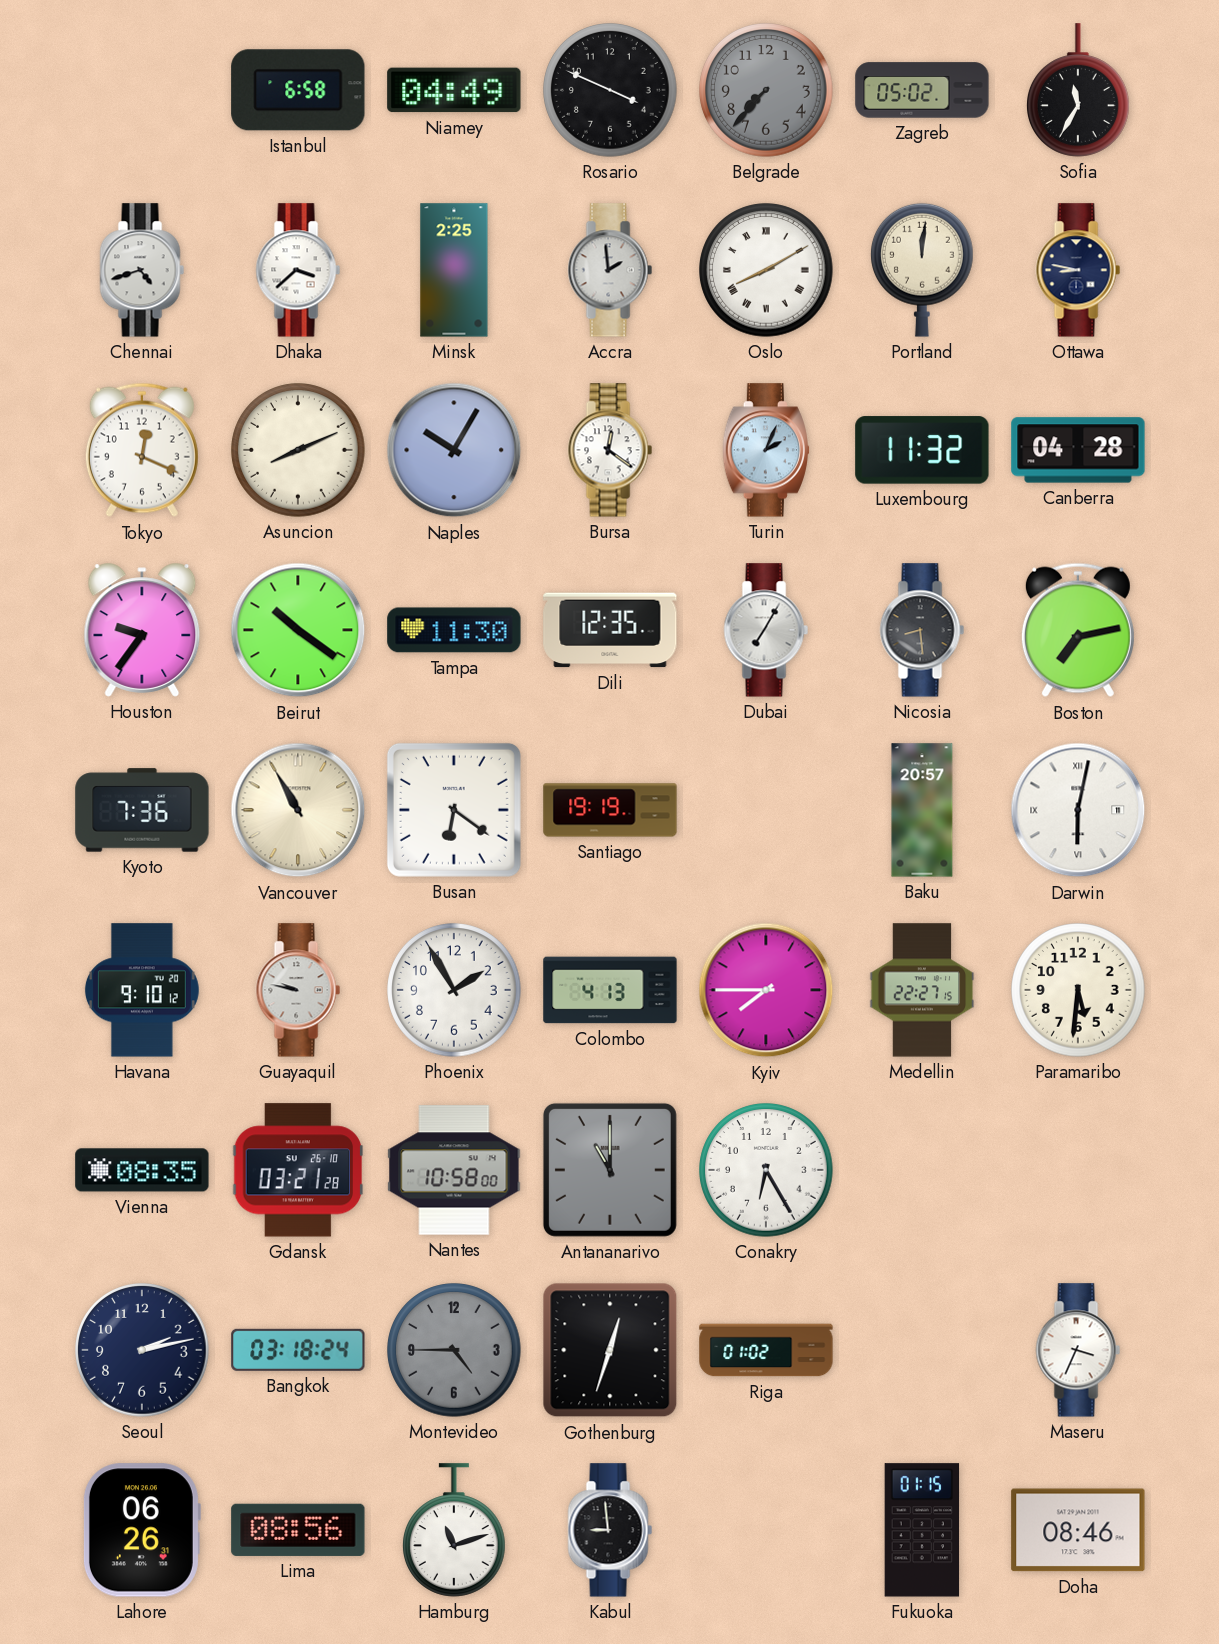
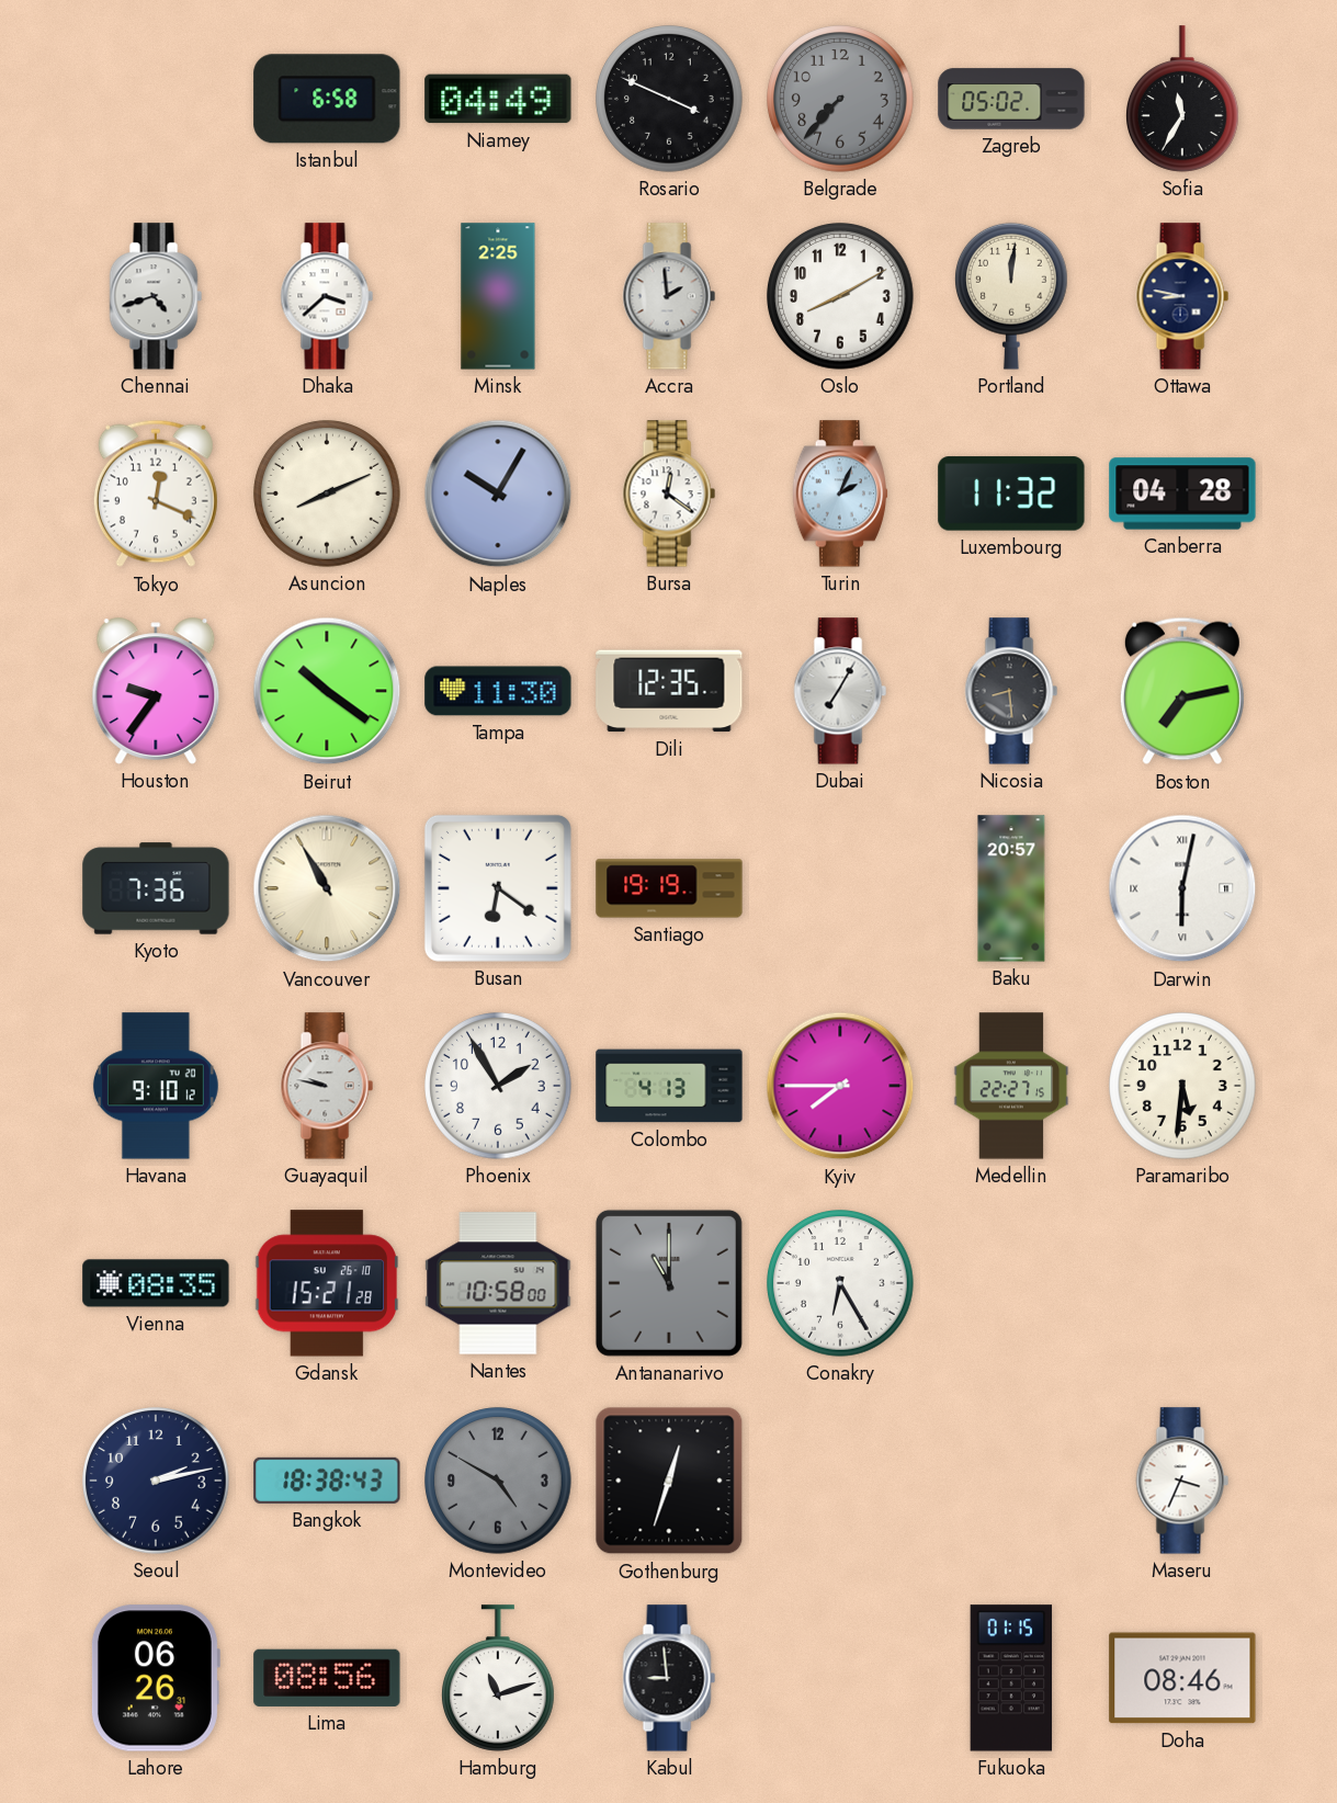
Oslo numerals: Roman -> Arabic (840, 296)
Gdansk: 03:21 -> 15:21 (327, 1283)
Bangkok: 03:18 -> 18:38 (327, 1481)
Montevideo: 4:45 -> 4:50 (498, 1481)
Riga: 01:02 -> none (766, 1350)
